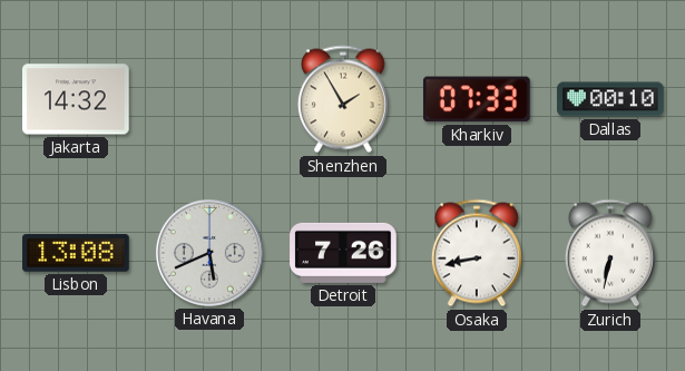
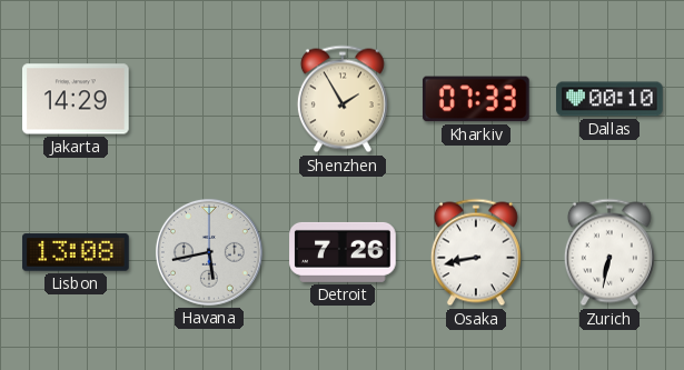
Jakarta: 14:32 -> 14:29 (76, 99)
Havana: 5:41 -> 5:43 (209, 252)
